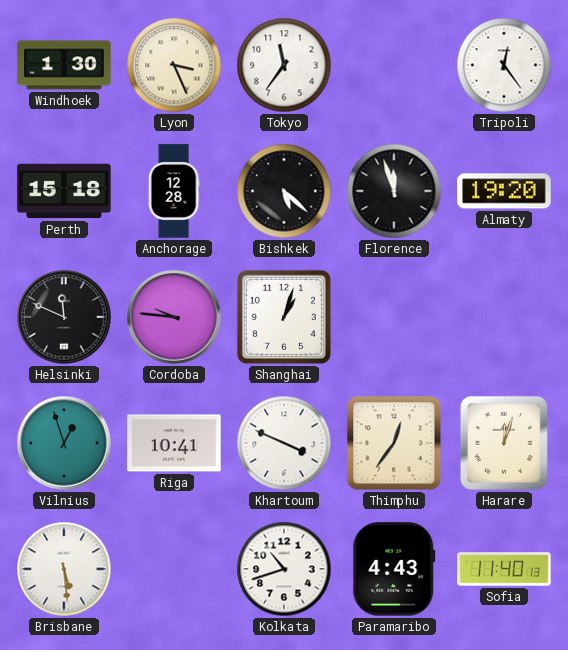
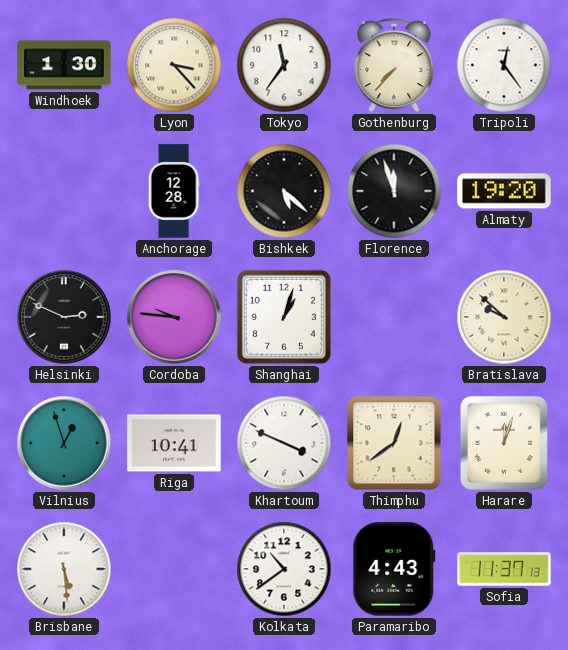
Lyon: 3:26 -> 3:23 (174, 65)
Gothenburg: none -> 7:37 (394, 66)
Perth: 15:18 -> none (64, 191)
Helsinki: 11:49 -> 2:49 (64, 317)
Bratislava: none -> 9:52 (504, 317)
Thimphu: 12:36 -> 12:39 (394, 443)
Kolkata: 10:42 -> 10:39 (284, 569)
Sofia: 11:40 -> 11:37 (504, 569)
